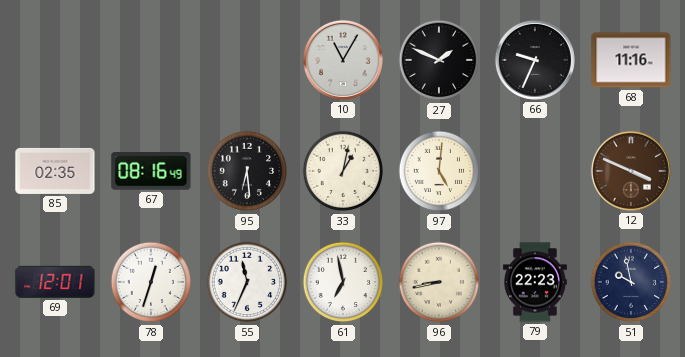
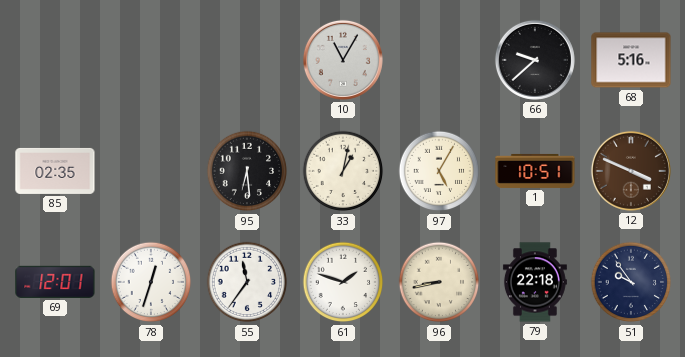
27: 1:49 -> none (439, 60)
66: 9:34 -> 9:38 (535, 60)
68: 11:16 -> 5:16 (631, 60)
67: 08:16 -> none (151, 172)
97: 5:01 -> 5:05 (439, 171)
1: none -> 10:51 (535, 171)
55: 11:34 -> 11:36 (247, 282)
61: 6:58 -> 1:48 (343, 282)
79: 22:23 -> 22:18 (535, 282)
51: 9:58 -> 9:54 (631, 282)
